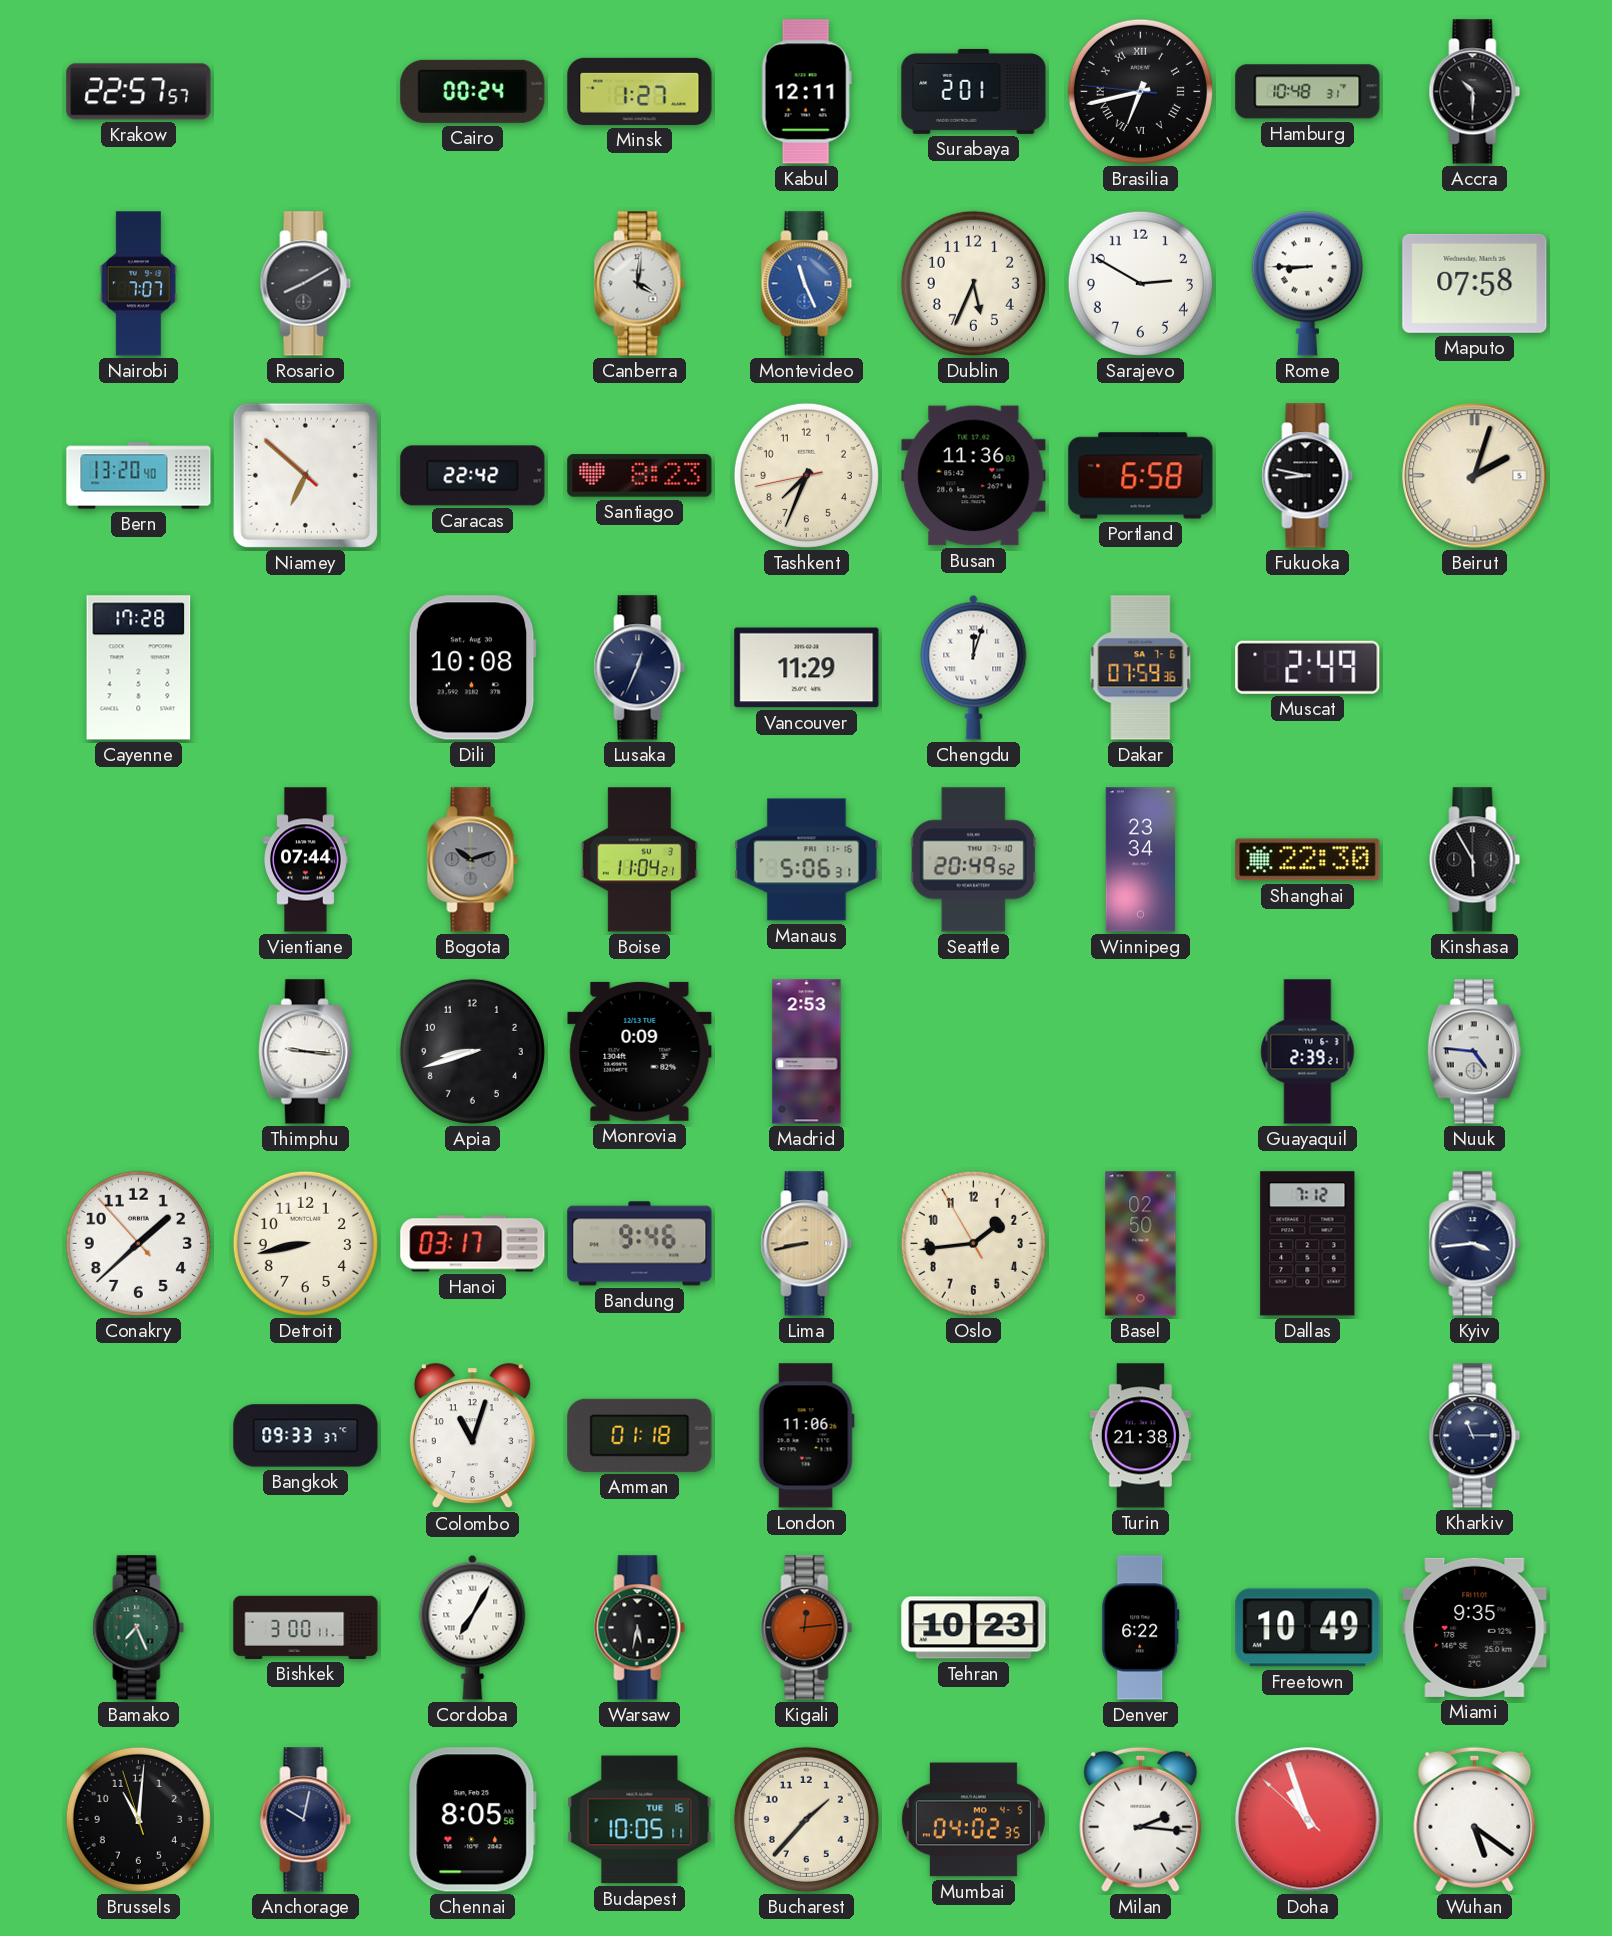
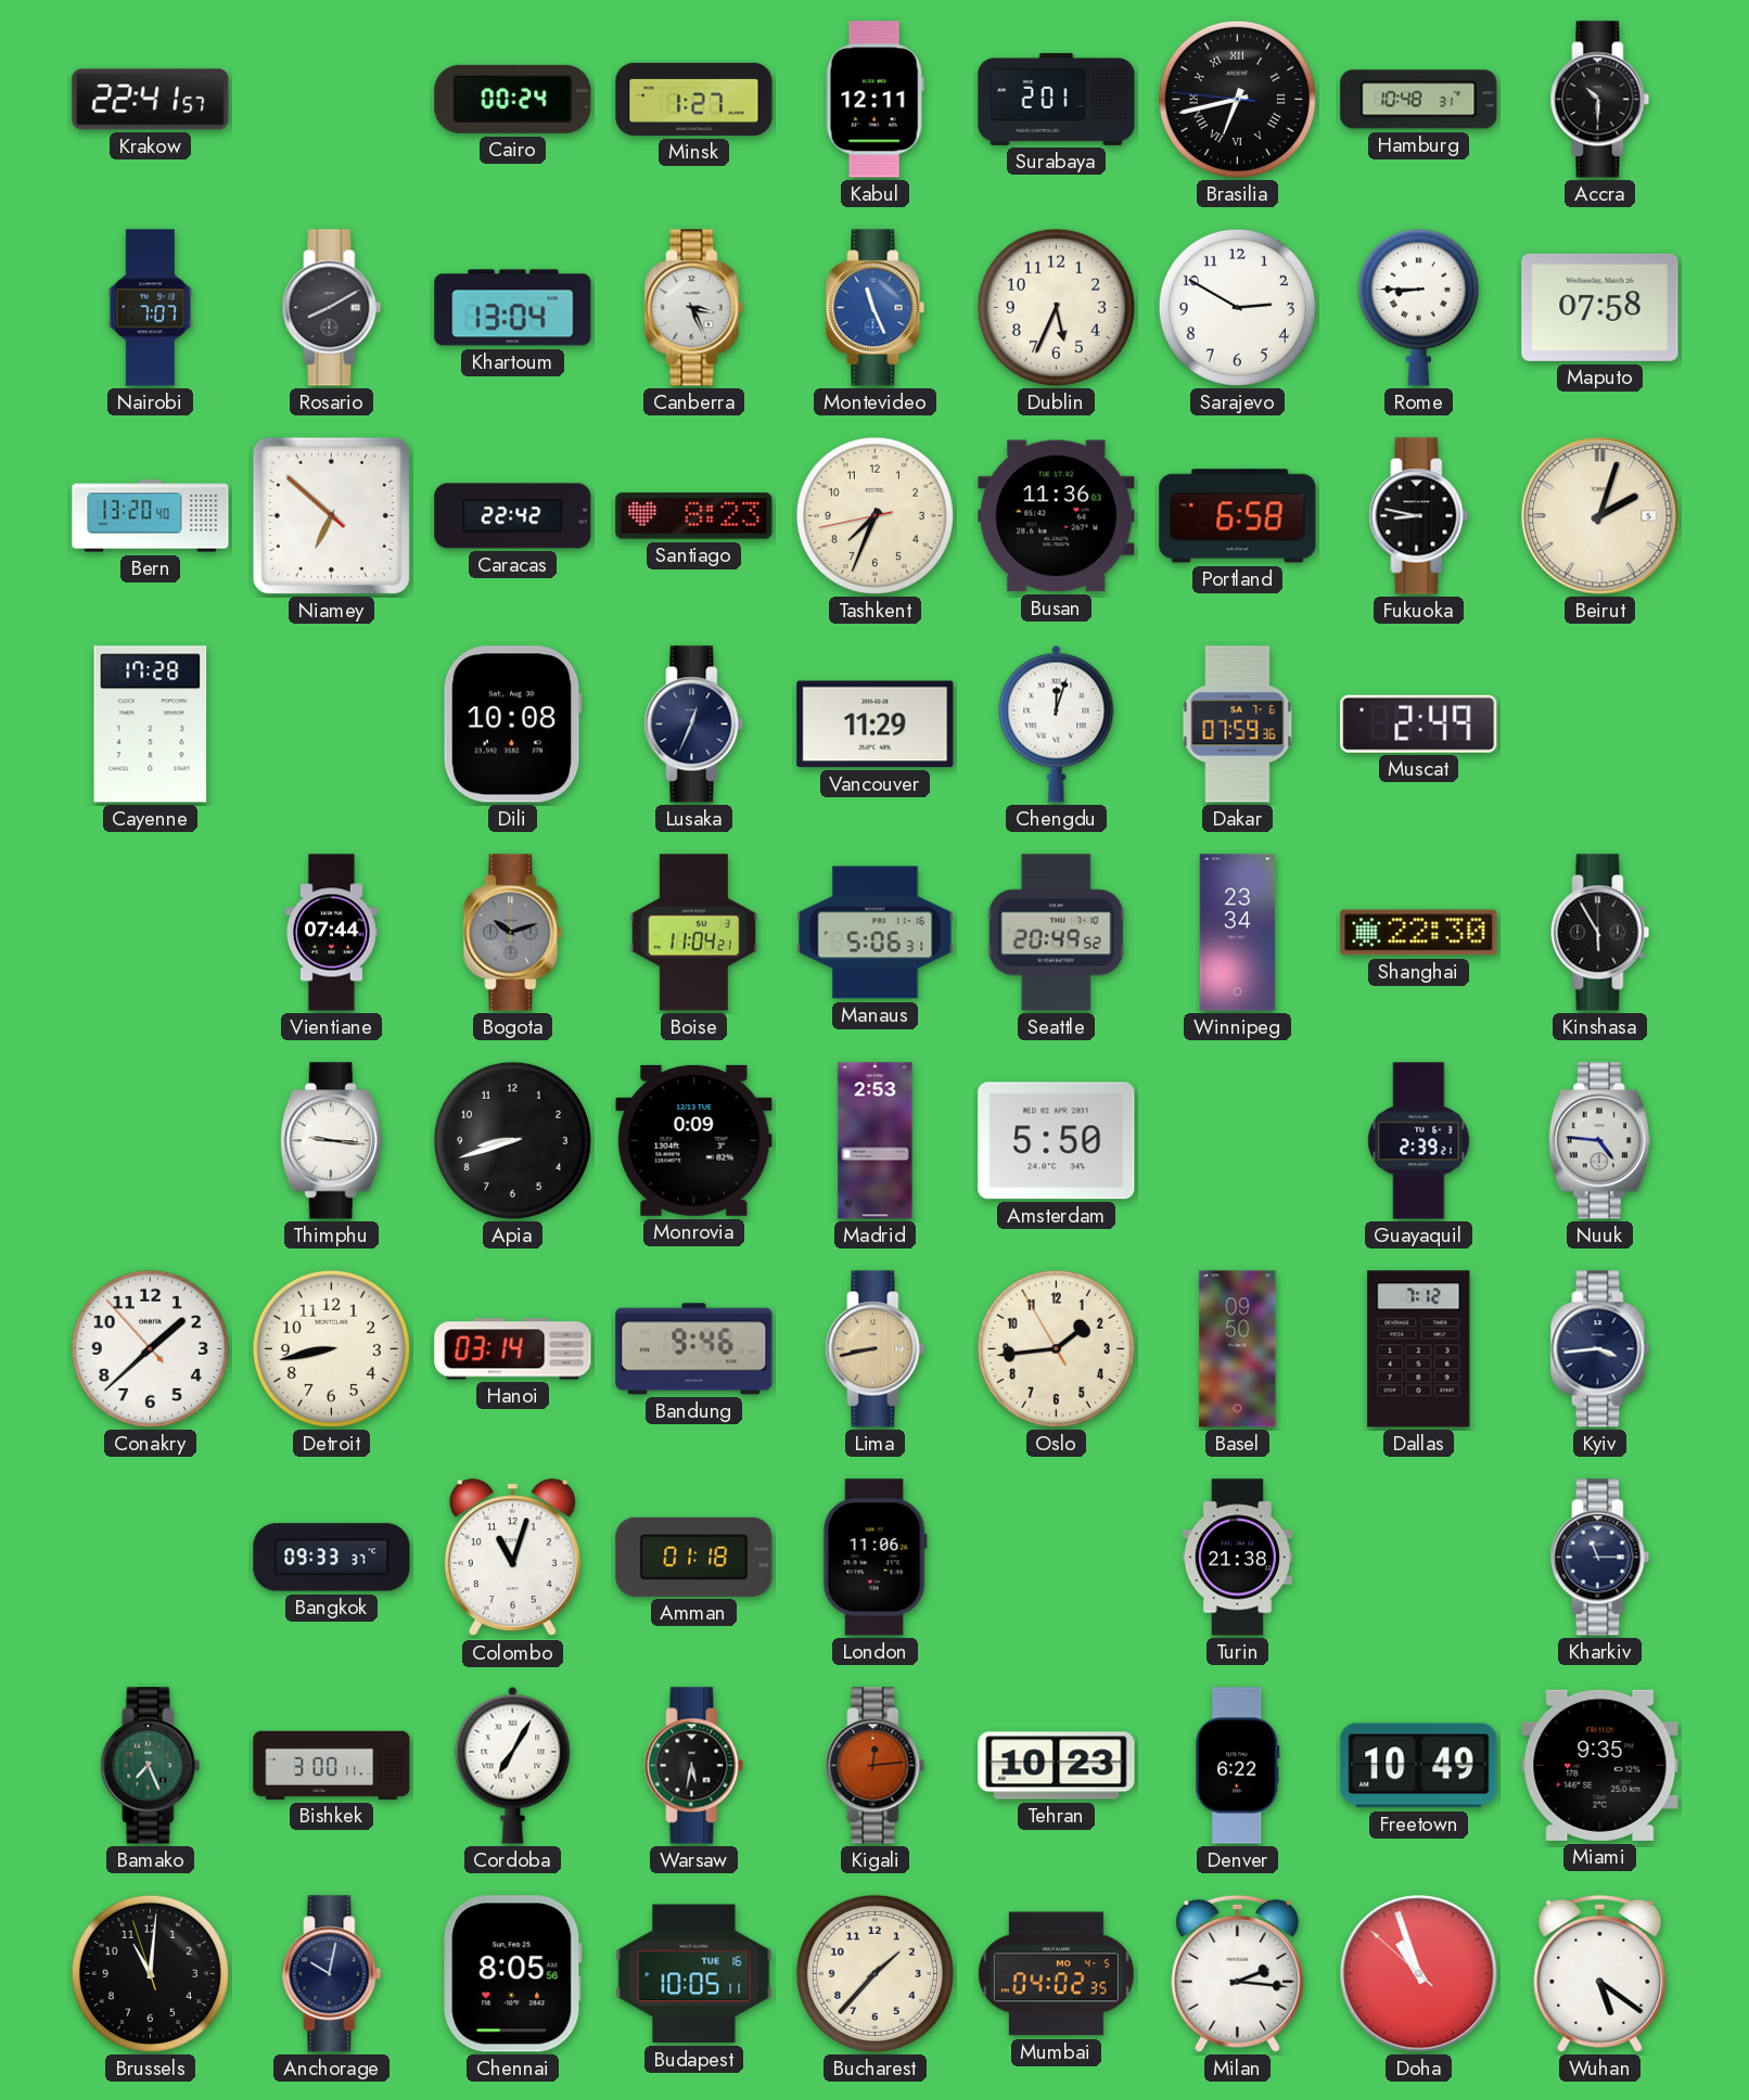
Krakow: 22:57 -> 22:41 (151, 100)
Khartoum: none -> 13:04 (513, 308)
Canberra: 4:01 -> 3:26 (694, 308)
Amsterdam: none -> 5:50 (1057, 1141)
Hanoi: 03:17 -> 03:14 (513, 1349)
Basel: 02:50 -> 09:50 (1238, 1349)
